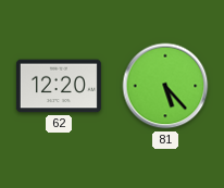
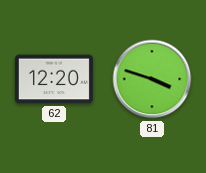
81: 5:23 -> 3:48 (152, 79)
